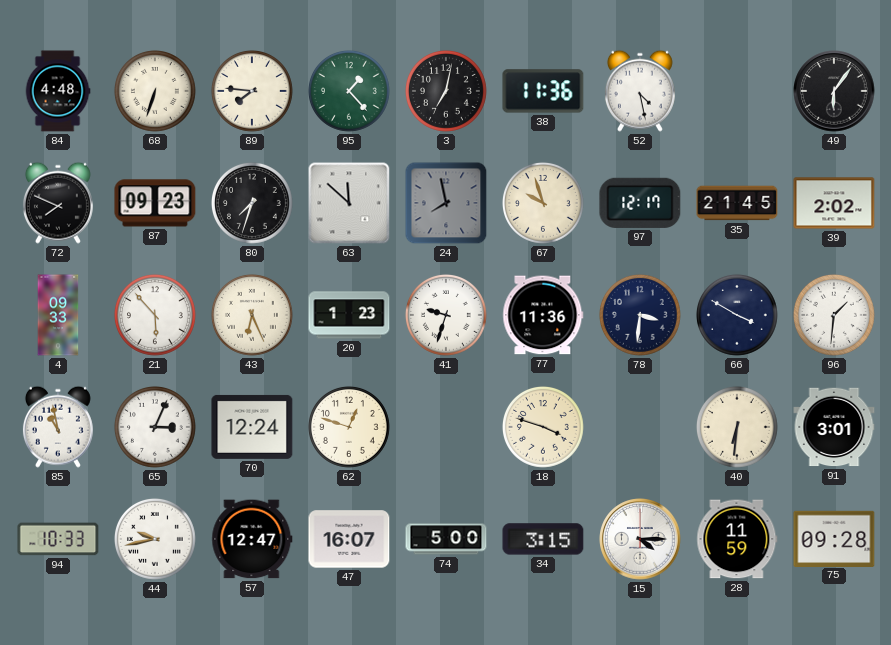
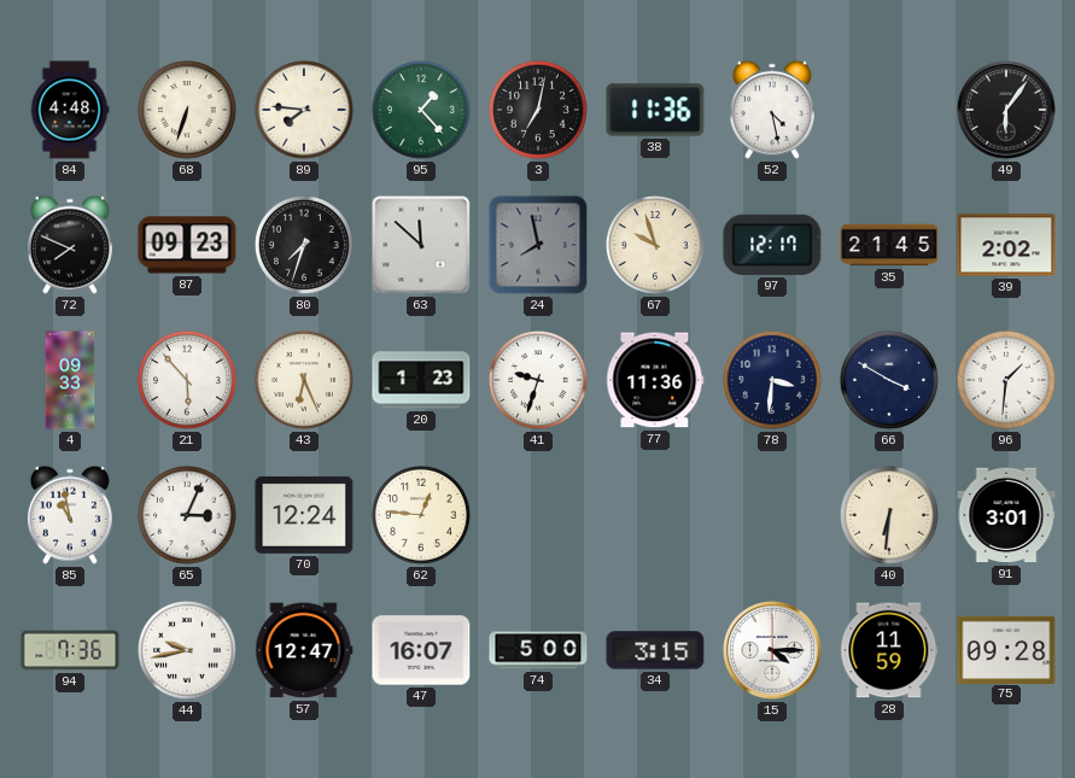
62: 12:48 -> 12:46 (421, 515)
18: 3:48 -> none (543, 427)
94: 10:33 -> 7:36 (70, 650)
